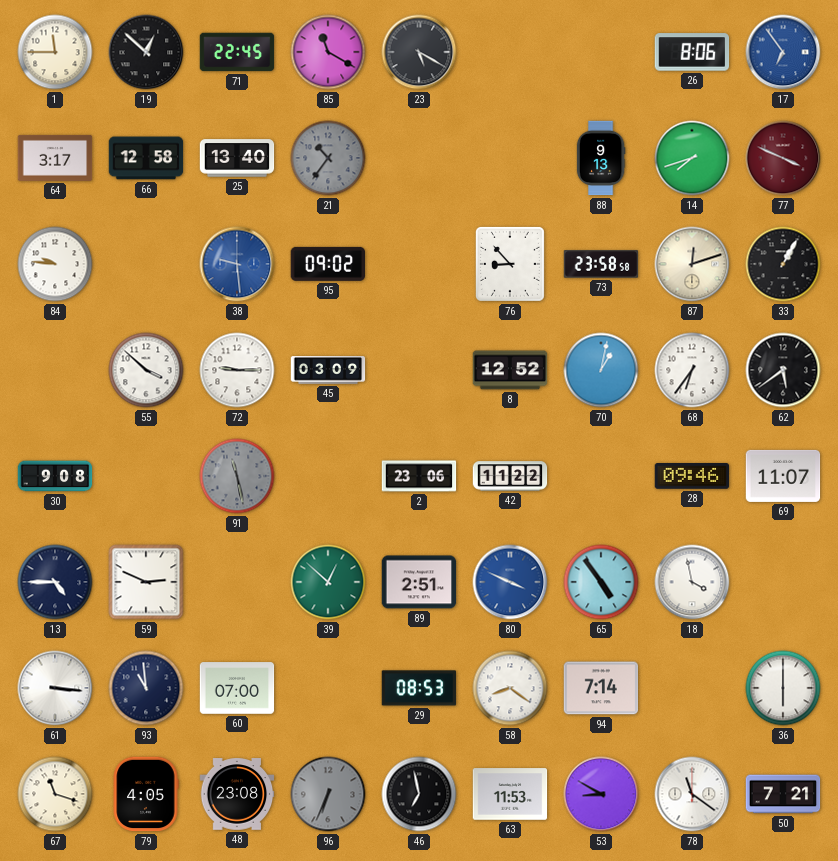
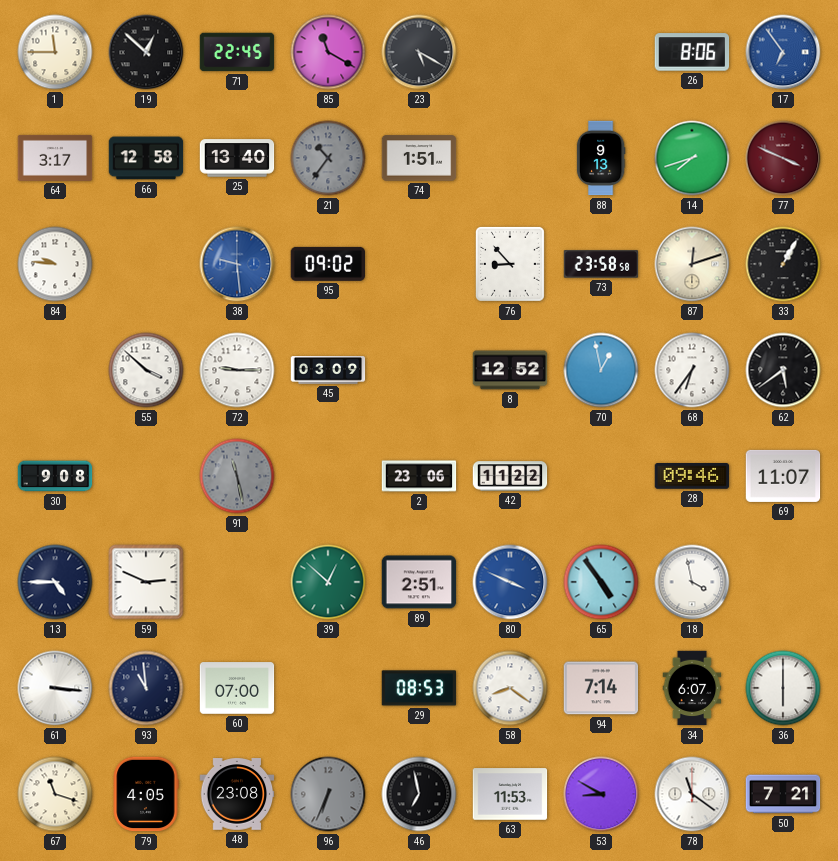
74: none -> 1:51 (419, 158)
70: 1:02 -> 12:58 (601, 370)
34: none -> 6:07 (692, 688)
